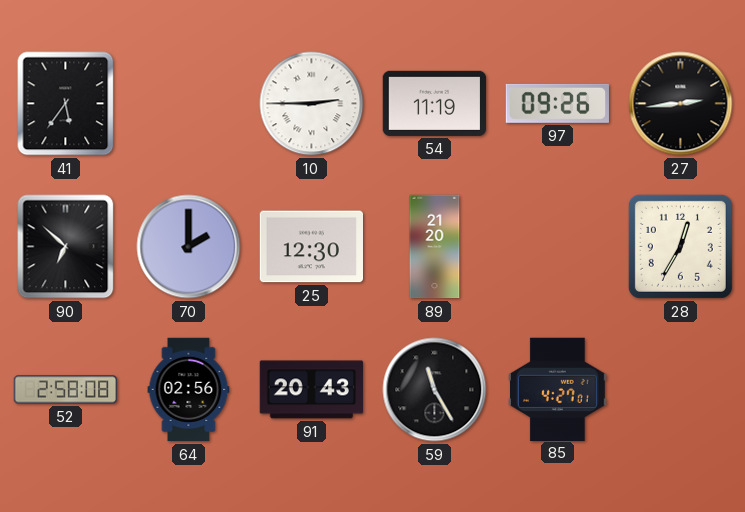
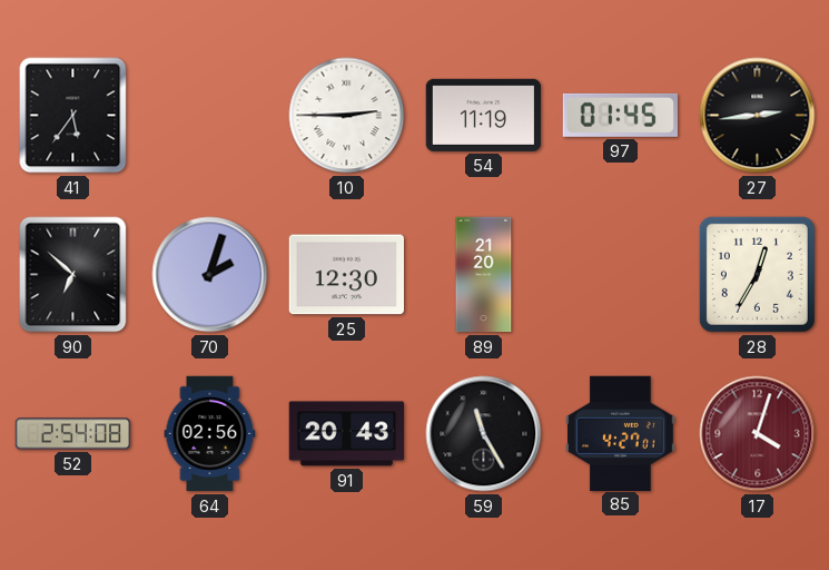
97: 09:26 -> 01:45 (620, 115)
70: 2:00 -> 2:03 (210, 275)
52: 2:58 -> 2:54 (73, 434)
17: none -> 4:03 (758, 434)
